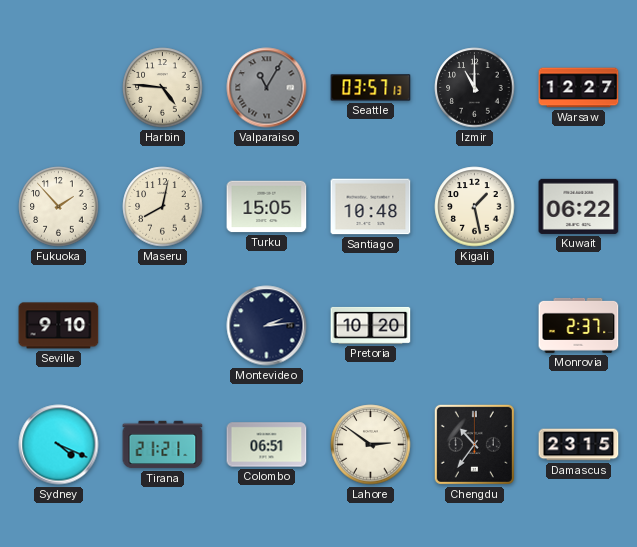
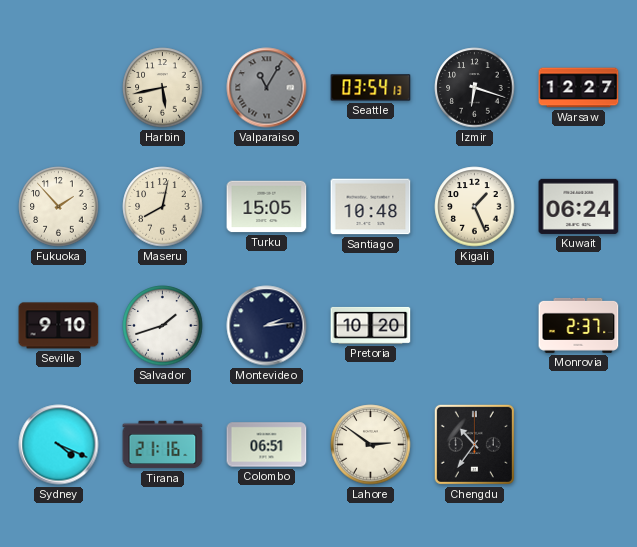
Harbin: 4:46 -> 5:43 (163, 88)
Seattle: 03:57 -> 03:54 (371, 88)
Izmir: 11:00 -> 6:18 (475, 88)
Kigali: 1:28 -> 1:26 (475, 207)
Kuwait: 06:22 -> 06:24 (579, 206)
Salvador: none -> 1:42 (163, 326)
Tirana: 21:21 -> 21:16 (163, 445)
Damascus: 23:15 -> none (579, 445)
